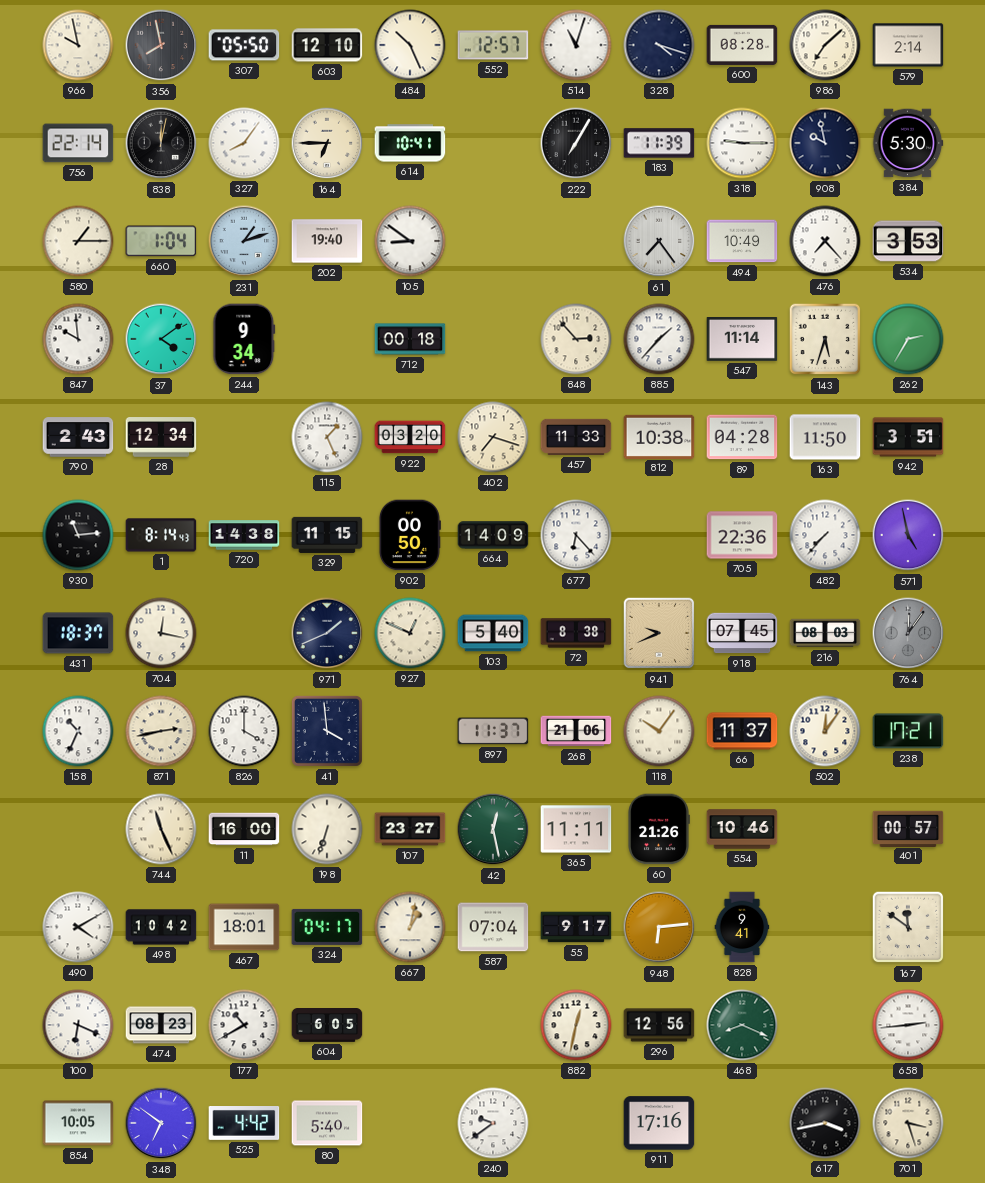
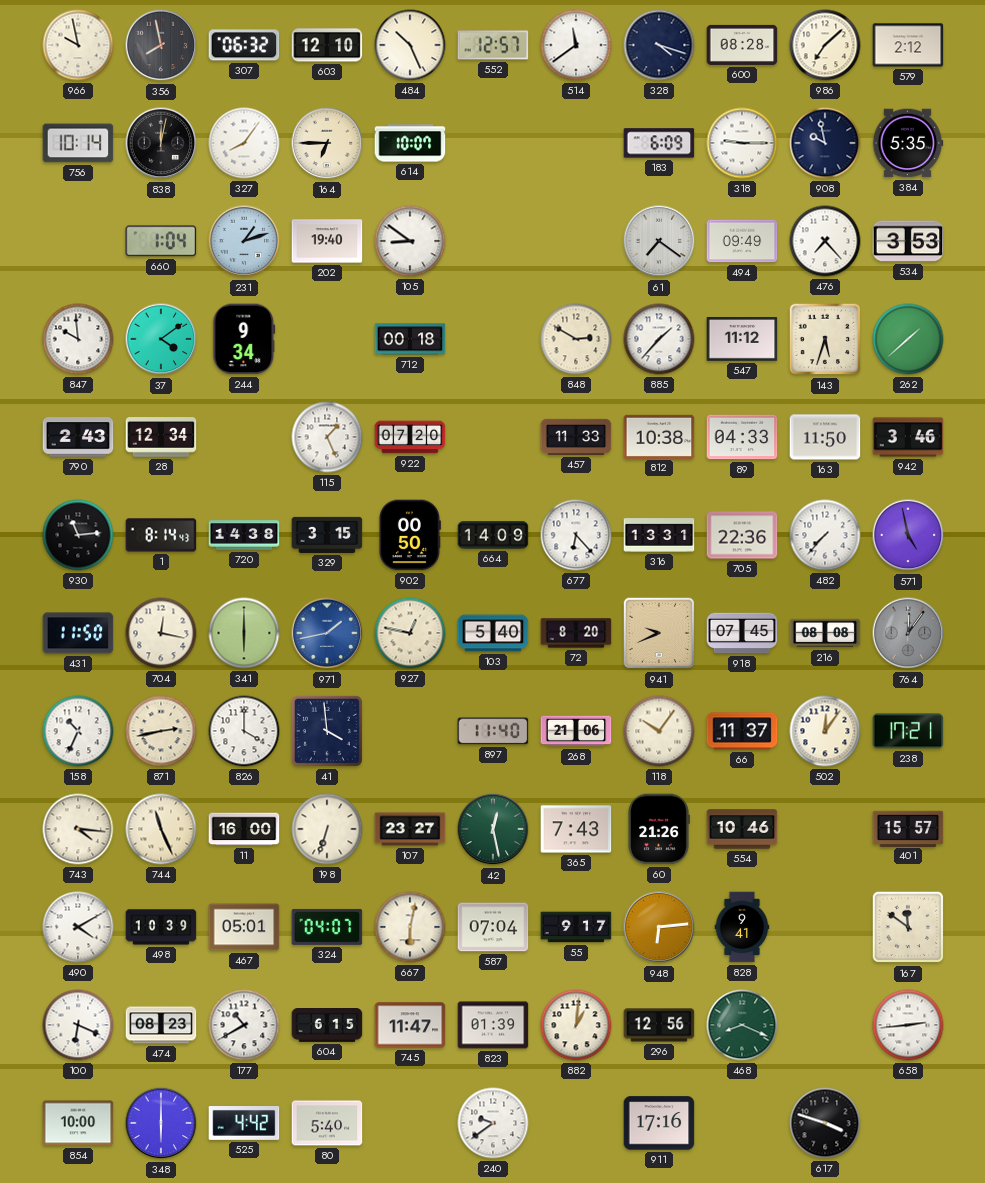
307: 05:50 -> 06:32 (244, 45)
514: 11:03 -> 11:39 (576, 45)
579: 2:14 -> 2:12 (908, 45)
756: 22:14 -> 10:14 (78, 143)
614: 10:41 -> 10:07 (410, 143)
222: 7:05 -> none (576, 143)
183: 11:39 -> 6:09 (659, 143)
384: 5:30 -> 5:35 (908, 143)
580: 1:15 -> none (78, 241)
61: 7:24 -> 7:21 (659, 241)
494: 10:49 -> 09:49 (742, 241)
848: 2:53 -> 2:50 (576, 339)
547: 11:14 -> 11:12 (742, 340)
262: 2:35 -> 1:38 (908, 339)
922: 03:20 -> 07:20 (410, 437)
402: 7:18 -> none (493, 437)
89: 04:28 -> 04:33 (742, 437)
942: 3:51 -> 3:46 (908, 437)
329: 11:15 -> 3:15 (327, 535)
316: none -> 13:31 (659, 535)
431: 18:37 -> 11:50 (78, 633)
341: none -> 6:00 (244, 633)
971: 1:41 -> 1:43 (327, 633)
971 dial: navy -> blue (327, 633)
927: 12:49 -> 12:47 (410, 633)
72: 8:38 -> 8:20 (576, 633)
216: 08:03 -> 08:08 (825, 633)
897: 11:37 -> 11:40 (493, 731)
743: none -> 4:16 (78, 829)
365: 11:11 -> 7:43 (576, 829)
401: 00:57 -> 15:57 (908, 828)
498: 10:42 -> 10:39 (161, 927)
467: 18:01 -> 05:01 (244, 927)
324: 04:17 -> 04:07 (327, 927)
667: 1:02 -> 6:02 (410, 927)
604: 6:05 -> 6:15 (327, 1026)
745: none -> 11:47 (410, 1025)
823: none -> 01:39 (493, 1025)
882: 12:32 -> 1:01 (576, 1025)
854: 10:05 -> 10:00 (78, 1123)
348: 6:51 -> 6:00 (161, 1123)
617: 3:43 -> 3:48 (825, 1123)
701: 3:27 -> none (908, 1123)
